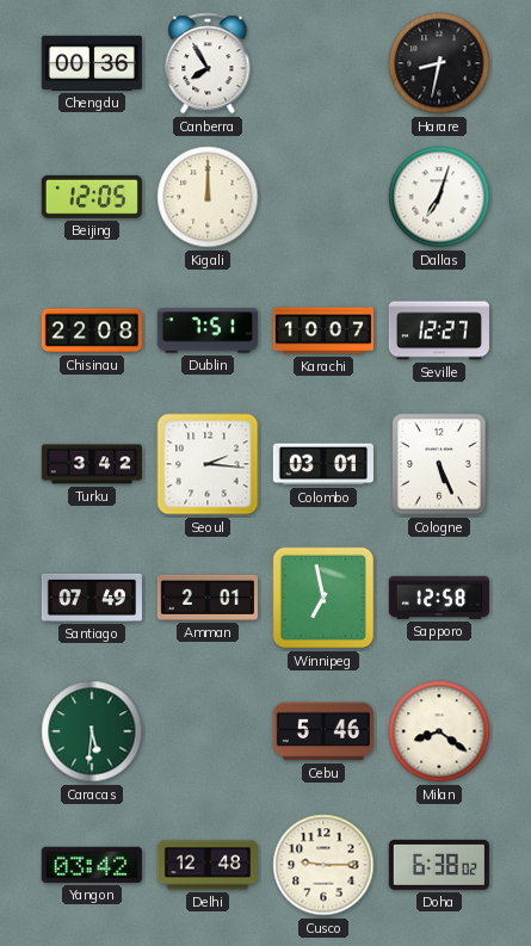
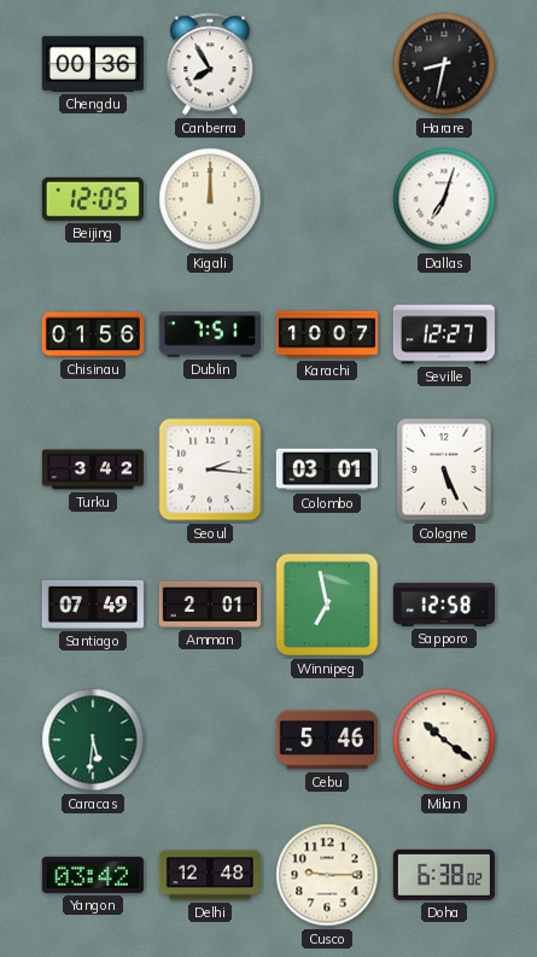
Chisinau: 22:08 -> 01:56 (93, 334)
Milan: 8:21 -> 10:21 (444, 740)
